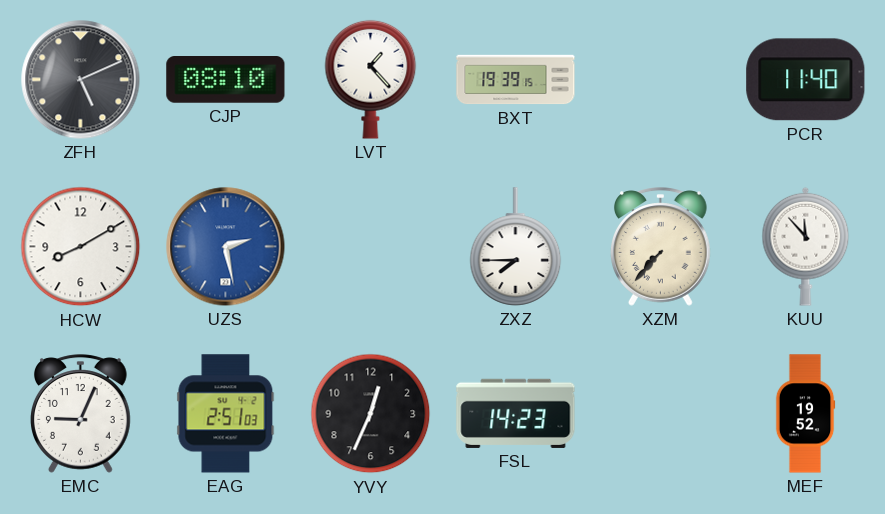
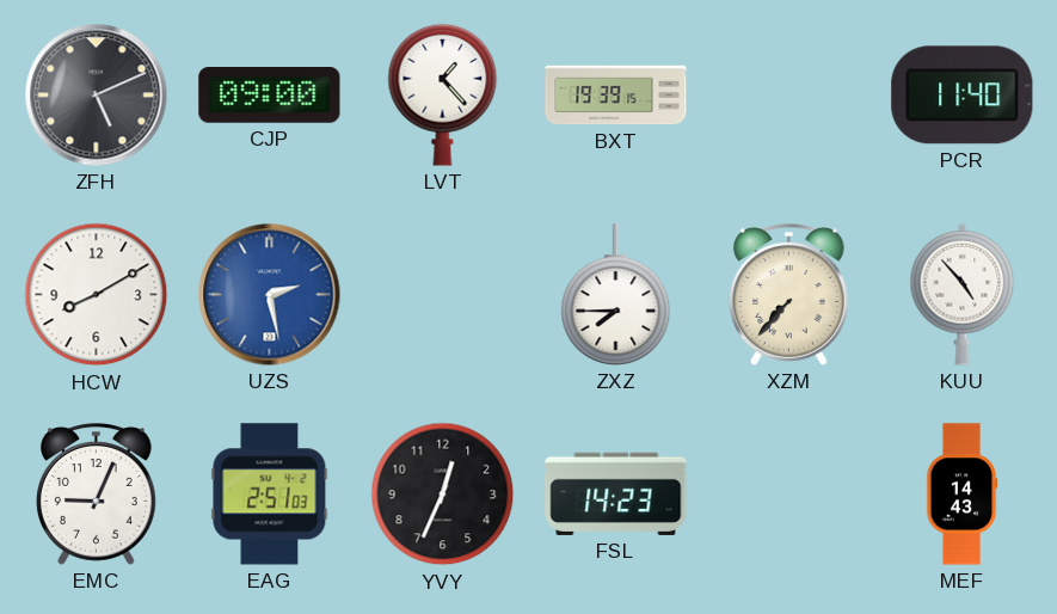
CJP: 08:10 -> 09:00 (270, 96)
KUU: 11:53 -> 4:53 (963, 294)
MEF: 19:52 -> 14:43 (961, 495)
